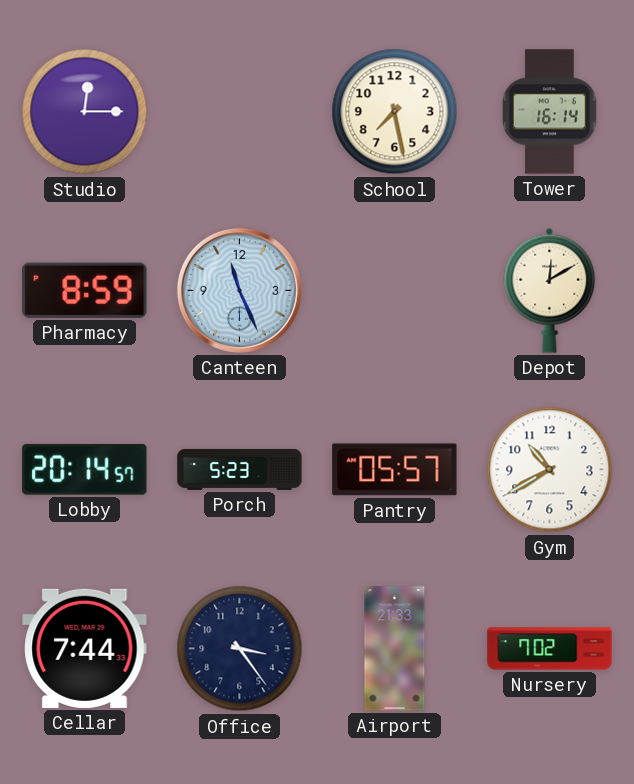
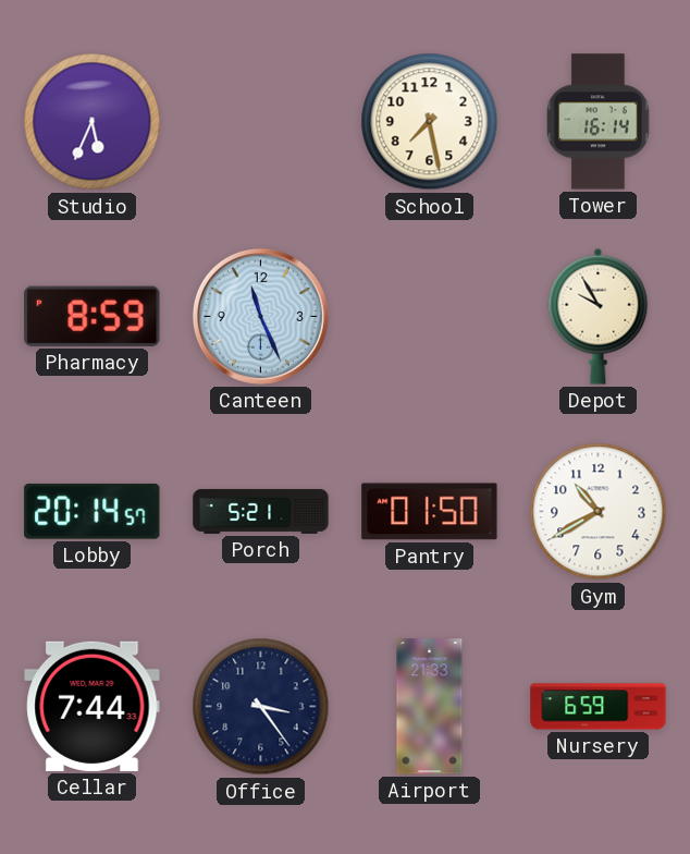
Studio: 12:15 -> 5:34 (93, 122)
Depot: 12:10 -> 9:55 (599, 316)
Porch: 5:23 -> 5:21 (261, 511)
Pantry: 05:57 -> 01:50 (430, 512)
Nursery: 7:02 -> 6:59 (599, 707)
